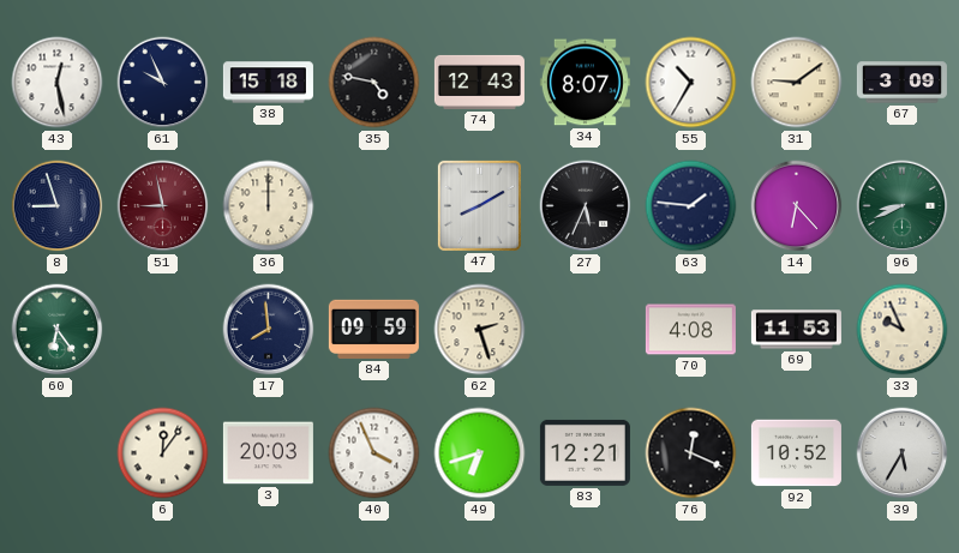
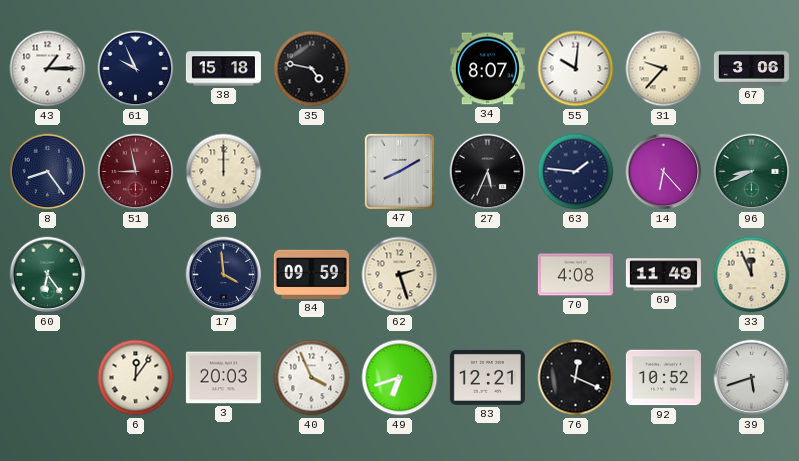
43: 12:28 -> 1:15 (48, 69)
74: 12:43 -> none (479, 82)
55: 10:35 -> 10:01 (576, 69)
31: 9:09 -> 9:37 (664, 69)
67: 3:09 -> 3:06 (751, 69)
8: 8:57 -> 8:24 (48, 172)
17: 7:59 -> 3:59 (224, 275)
69: 11:53 -> 11:49 (663, 275)
33: 9:56 -> 11:56 (752, 275)
39: 5:35 -> 5:42 (752, 378)
